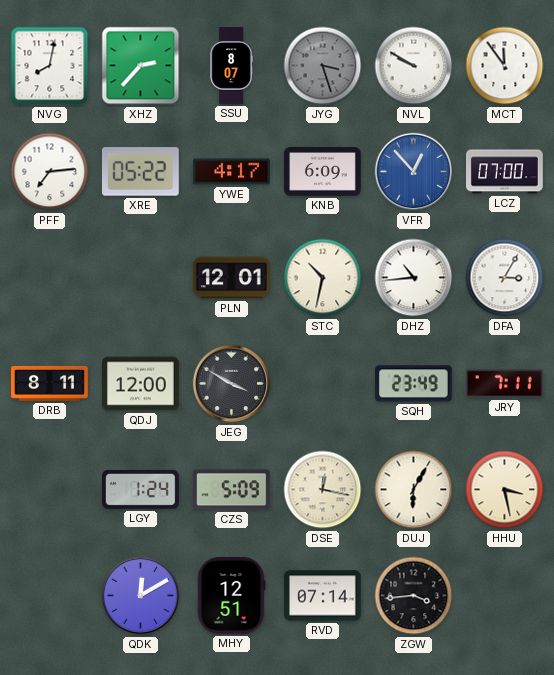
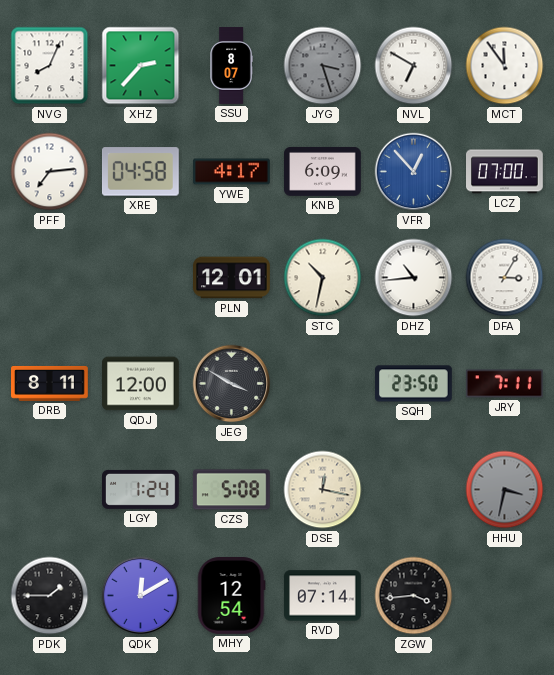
NVG: 8:02 -> 8:04 (50, 66)
NVL: 9:50 -> 6:50 (414, 66)
XRE: 05:22 -> 04:58 (140, 172)
SQH: 23:49 -> 23:50 (414, 384)
CZS: 5:09 -> 5:08 (231, 490)
DUJ: 6:05 -> none (414, 490)
HHU: 3:28 -> 3:32 (505, 490)
HHU dial: cream -> grey (505, 490)
PDK: none -> 1:45 (50, 596)
MHY: 12:51 -> 12:54 (231, 596)
